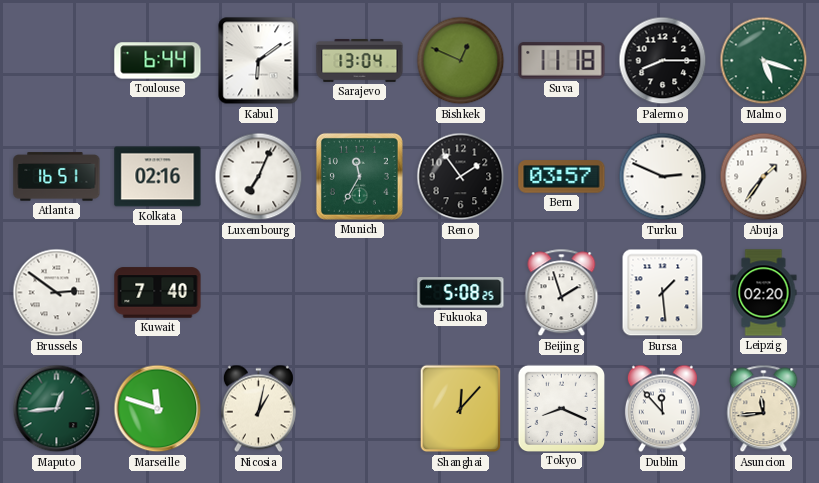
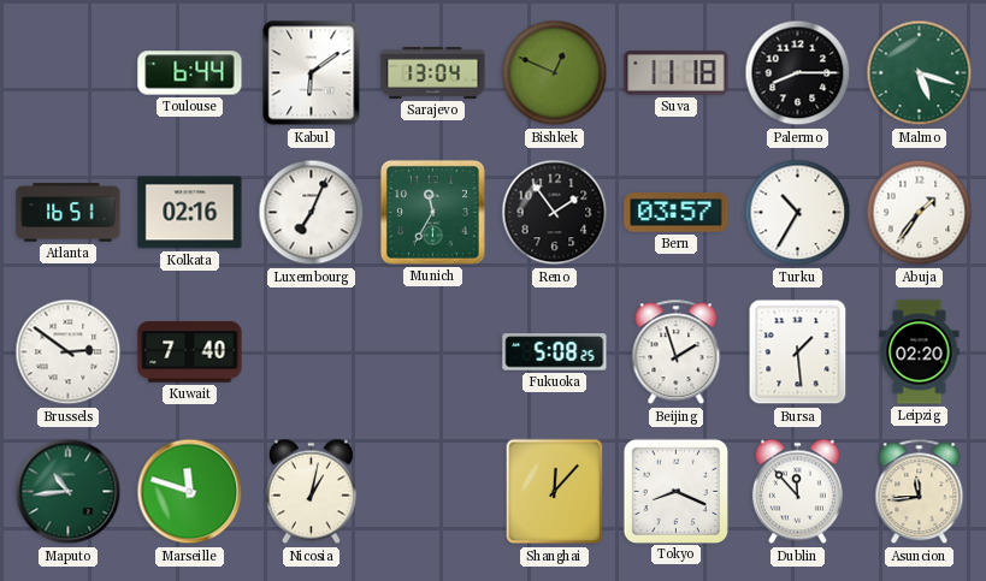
Turku: 2:49 -> 10:35 (798, 213)
Maputo: 12:44 -> 10:44 (69, 492)
